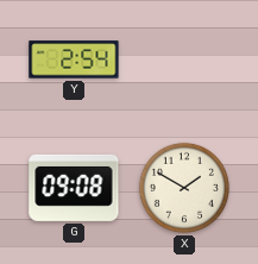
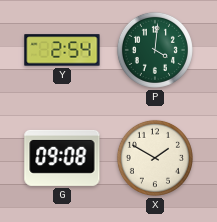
P: none -> 4:01 (155, 50)
